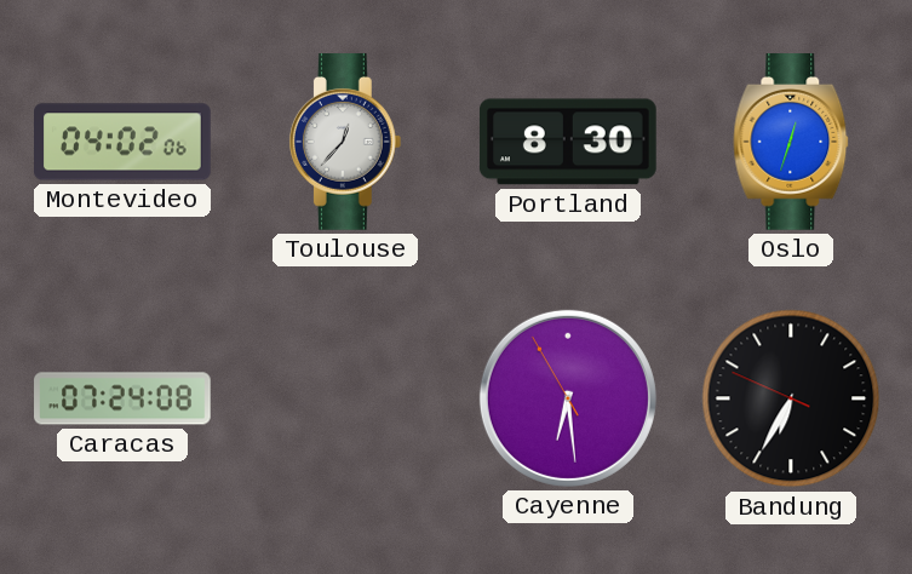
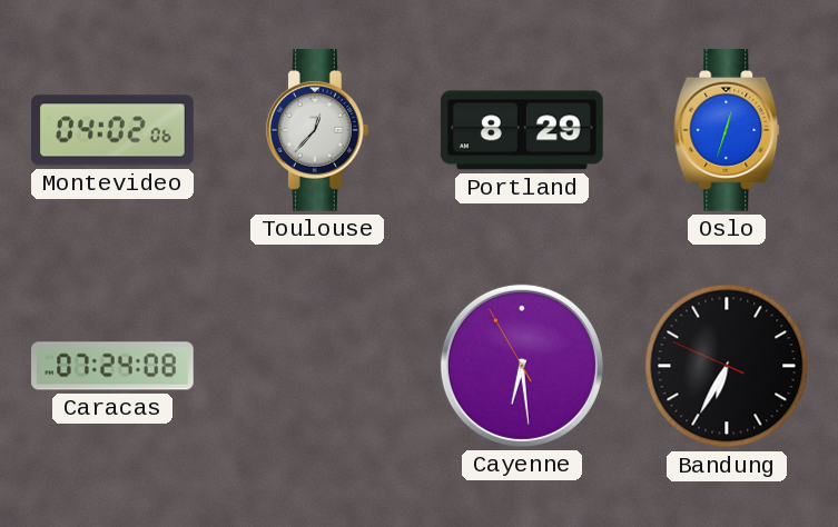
Portland: 8:30 -> 8:29 (522, 130)
